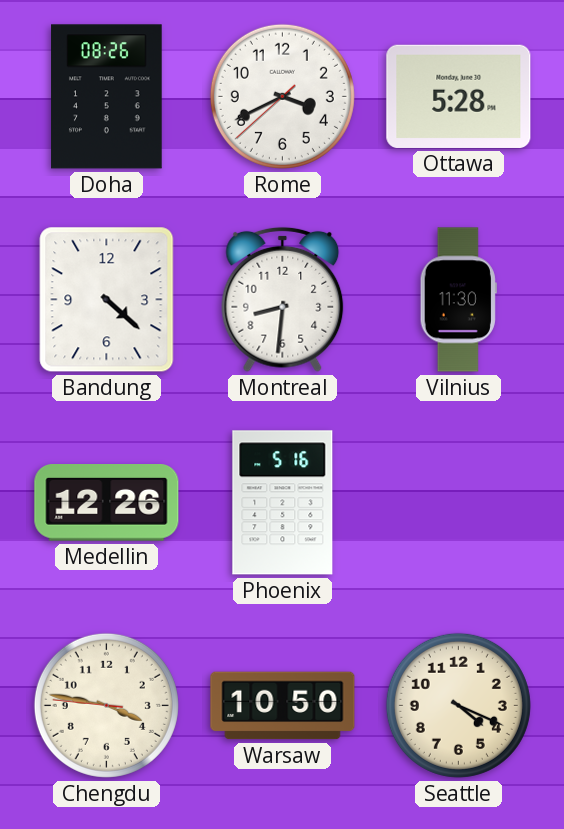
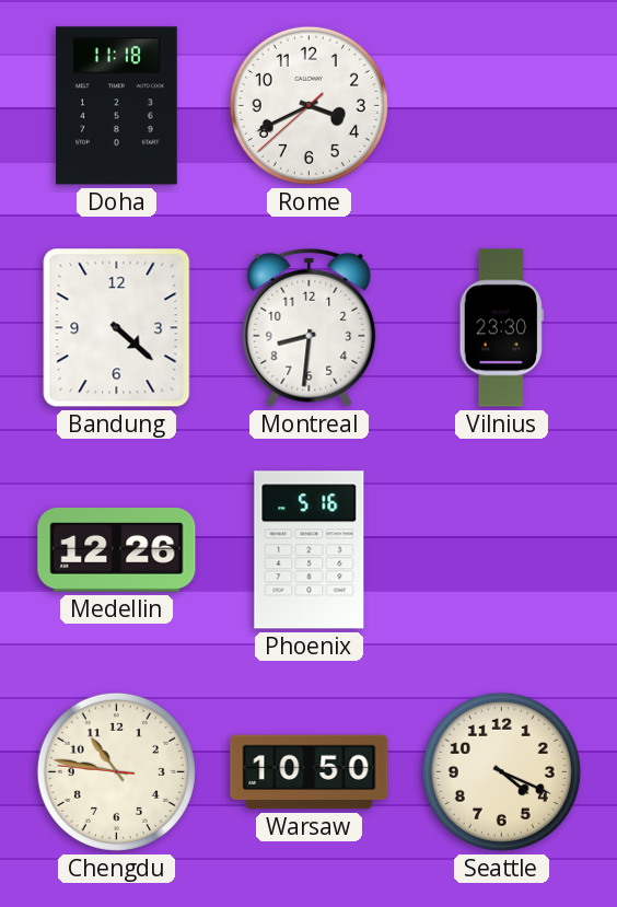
Doha: 08:26 -> 11:18 (117, 106)
Ottawa: 5:28 -> none (459, 96)
Vilnius: 11:30 -> 23:30 (501, 328)
Chengdu: 3:46 -> 10:46 (116, 771)
